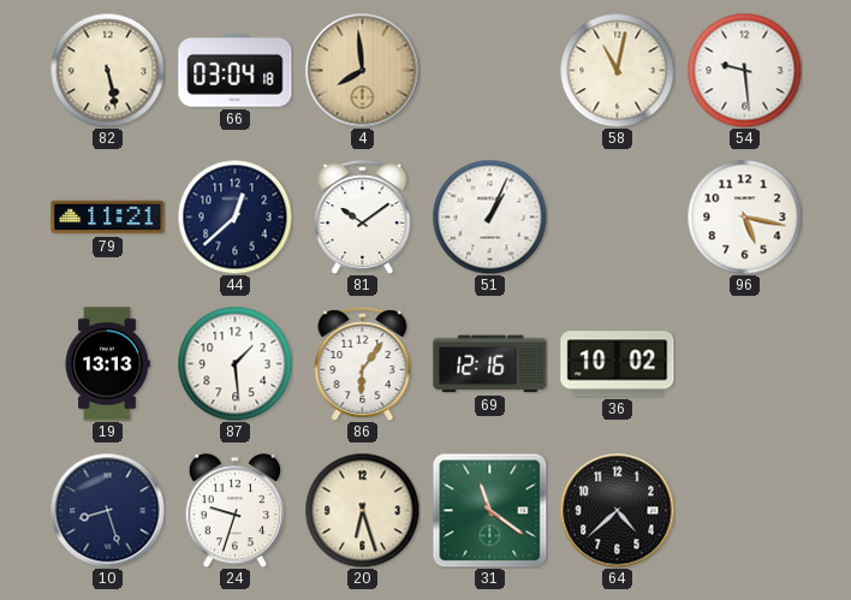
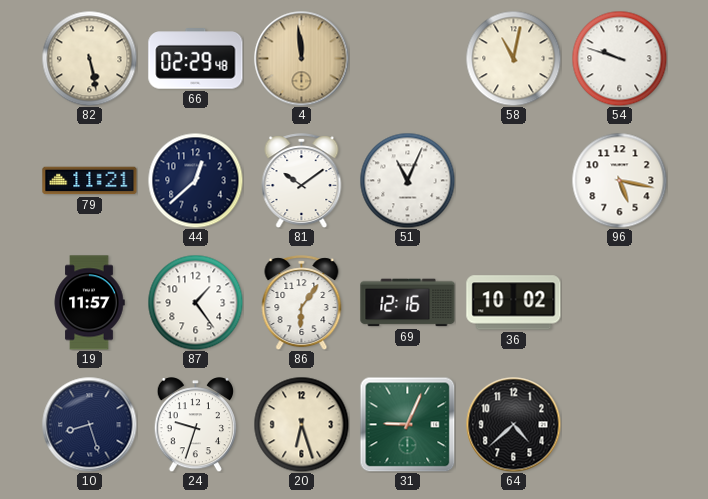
66: 03:04 -> 02:29 (196, 59)
4: 7:59 -> 11:59 (301, 58)
54: 9:29 -> 9:48 (619, 58)
51: 1:04 -> 11:04 (407, 180)
19: 13:13 -> 11:57 (89, 303)
87: 1:29 -> 1:24 (195, 302)
31: 11:21 -> 9:04 (407, 424)
